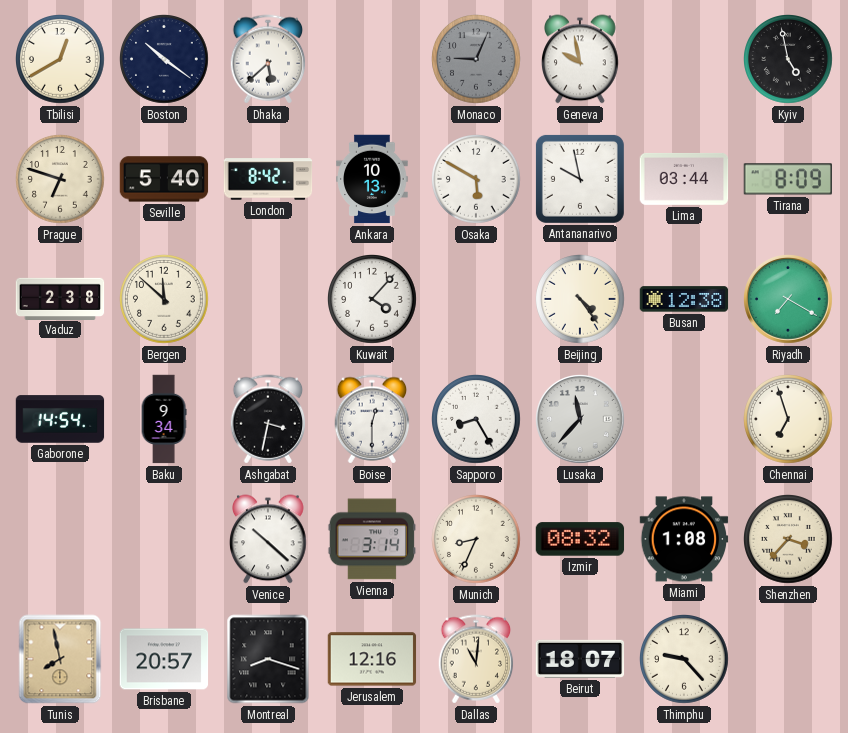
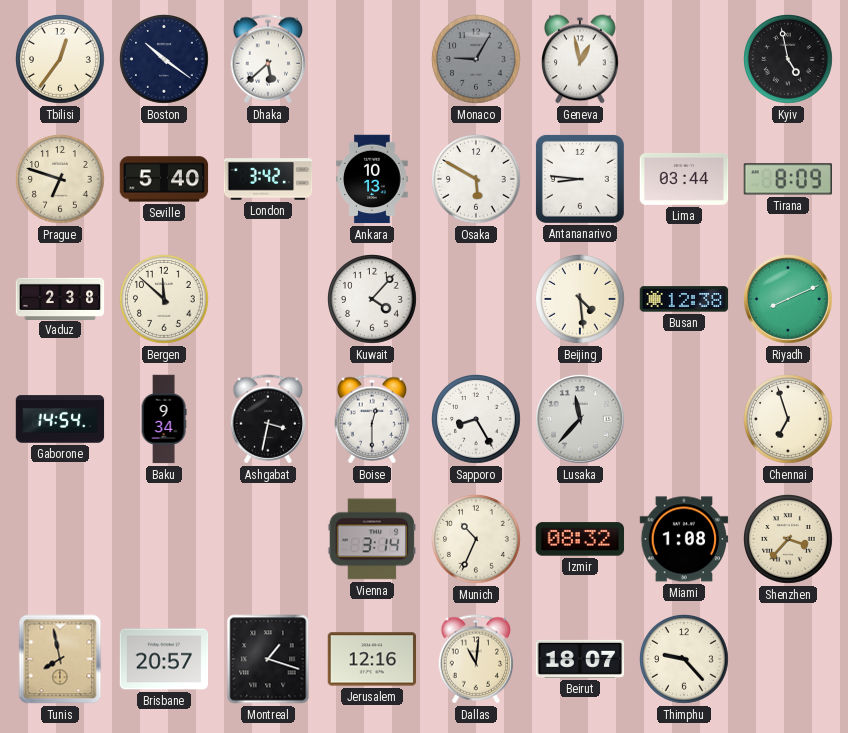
Tbilisi: 12:40 -> 12:36 (61, 60)
Monaco: 9:04 -> 9:05 (477, 60)
Geneva: 9:58 -> 12:58 (581, 59)
London: 8:42 -> 3:42 (268, 179)
Antananarivo: 9:58 -> 8:46 (580, 179)
Beijing: 4:24 -> 4:29 (581, 300)
Riyadh: 7:20 -> 8:11 (789, 300)
Venice: 10:22 -> none (269, 539)
Munich: 8:34 -> 10:34 (477, 540)
Montreal: 8:18 -> 1:18 (268, 659)
